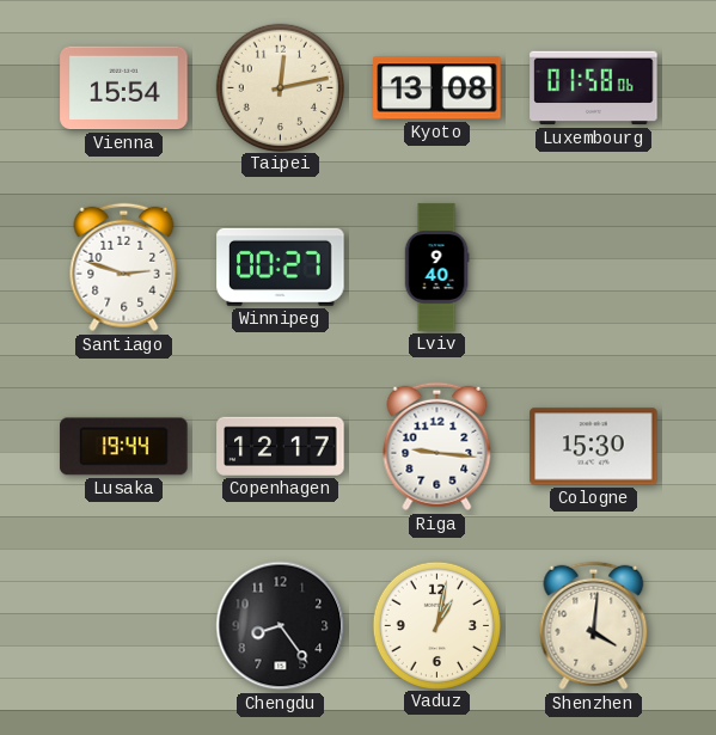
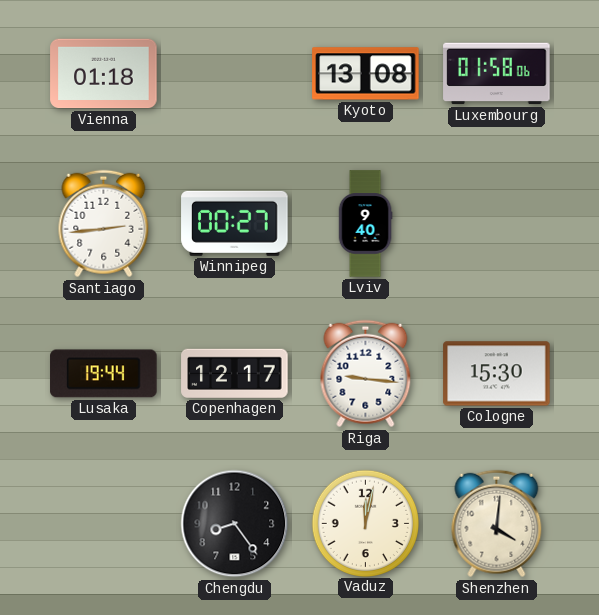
Vienna: 15:54 -> 01:18 (104, 74)
Taipei: 12:13 -> none (280, 87)
Santiago: 2:48 -> 2:44 (104, 224)
Vaduz: 1:02 -> 12:02 (365, 523)
